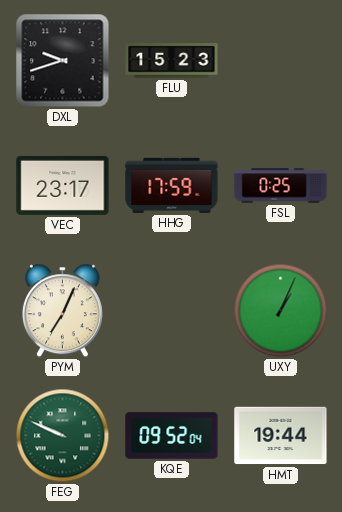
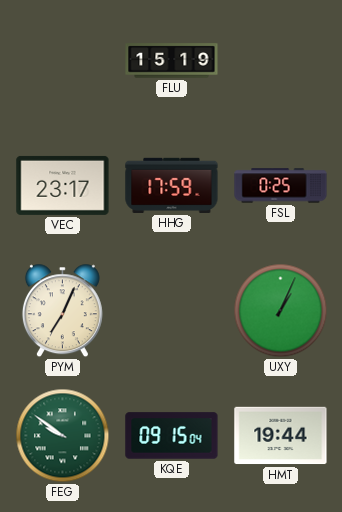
DXL: 9:42 -> none (63, 61)
FLU: 15:23 -> 15:19 (172, 61)
FEG: 9:49 -> 9:51 (63, 436)
KQE: 09:52 -> 09:15 (172, 436)
